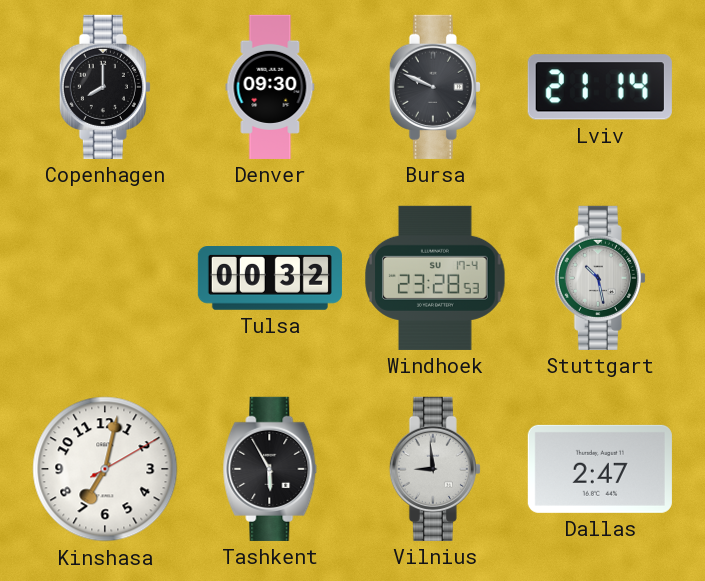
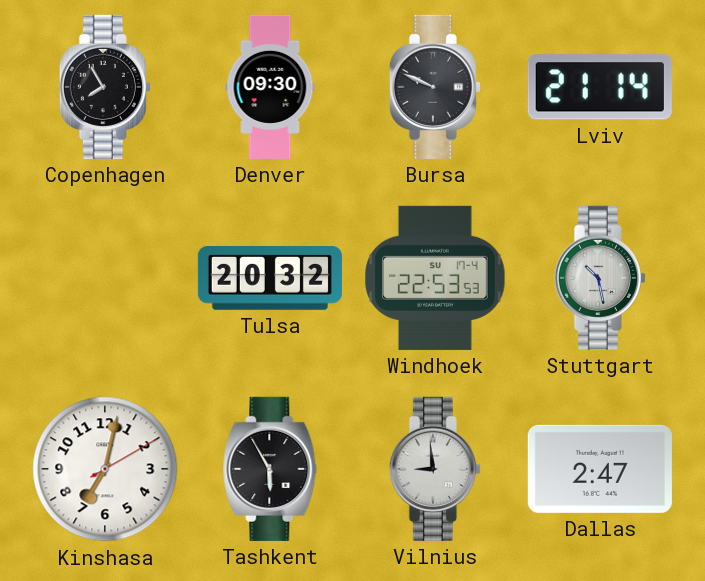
Copenhagen: 8:00 -> 7:55 (105, 87)
Tulsa: 00:32 -> 20:32 (270, 279)
Windhoek: 23:28 -> 22:53 (435, 278)
